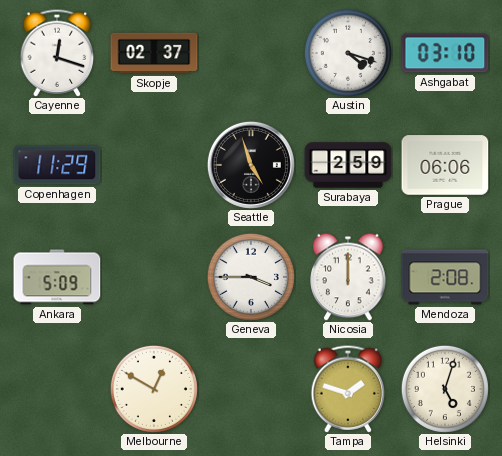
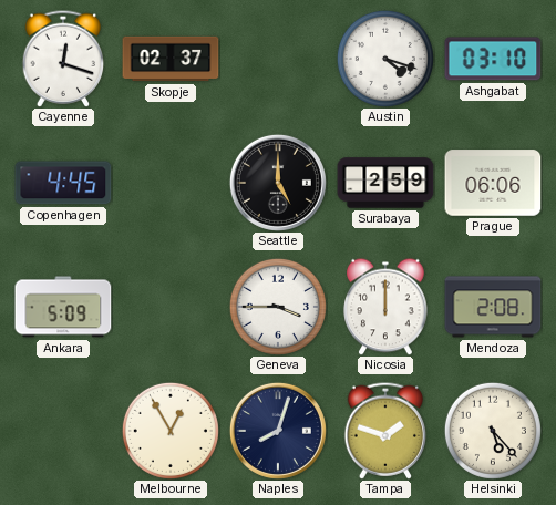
Copenhagen: 11:29 -> 4:45 (63, 183)
Seattle: 4:57 -> 5:00 (278, 183)
Melbourne: 12:50 -> 12:55 (171, 431)
Naples: none -> 8:03 (278, 431)
Helsinki: 5:03 -> 5:23 (493, 431)
